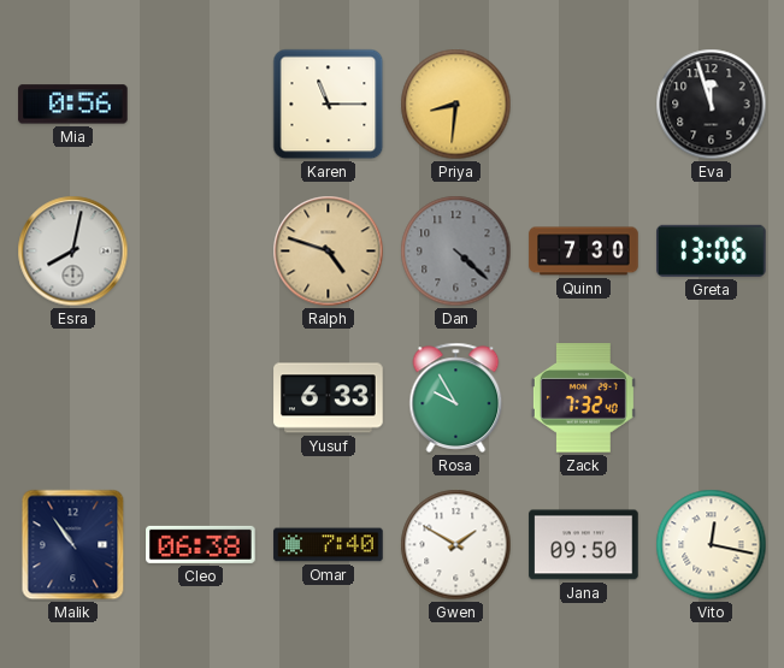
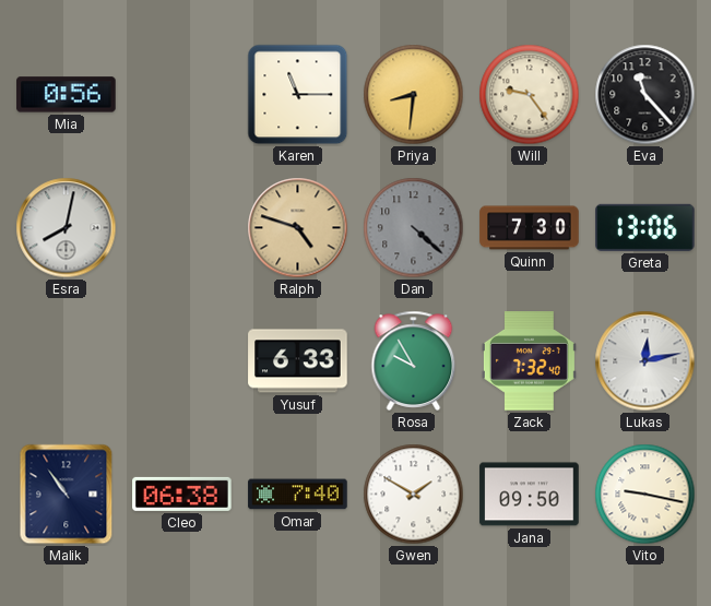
Will: none -> 9:24 (530, 95)
Eva: 11:57 -> 11:23 (645, 95)
Lukas: none -> 12:13 (645, 361)
Vito: 12:17 -> 9:17 (645, 495)
